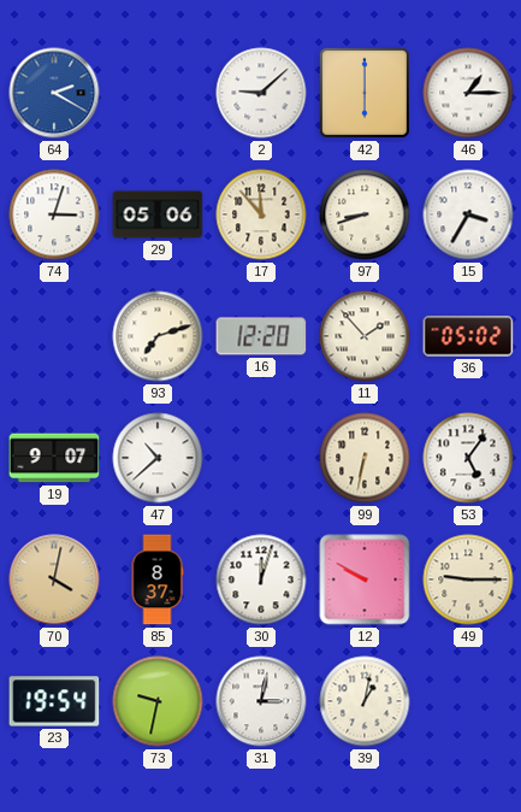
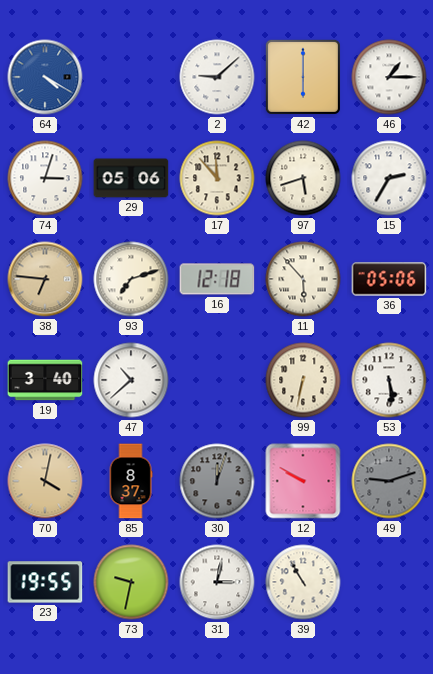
64: 2:20 -> 4:20 (45, 77)
97: 8:42 -> 5:42 (303, 178)
15: 3:35 -> 2:35 (389, 178)
38: none -> 6:46 (45, 279)
16: 12:20 -> 12:18 (217, 279)
11: 1:53 -> 5:53 (303, 279)
36: 05:02 -> 05:06 (389, 279)
19: 9:07 -> 3:40 (45, 380)
53: 5:06 -> 5:29 (389, 380)
30 dial: white -> grey (217, 481)
49: 9:15 -> 9:12 (389, 481)
49 dial: cream -> grey (389, 481)
23: 19:54 -> 19:55 (45, 582)
39: 1:02 -> 10:55 (303, 582)
